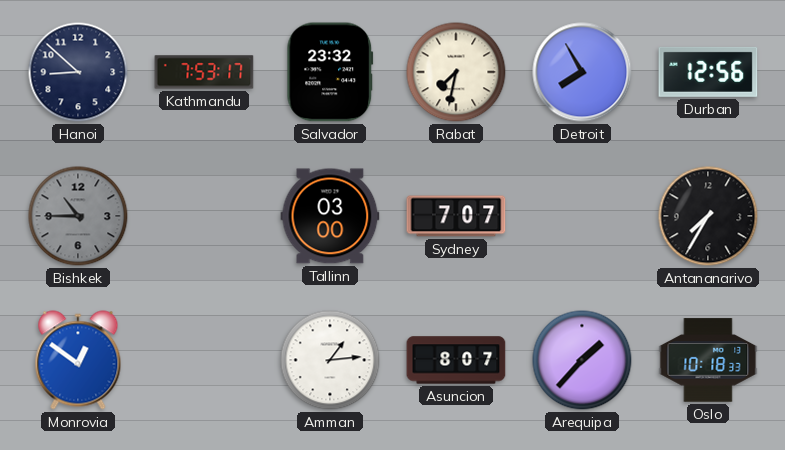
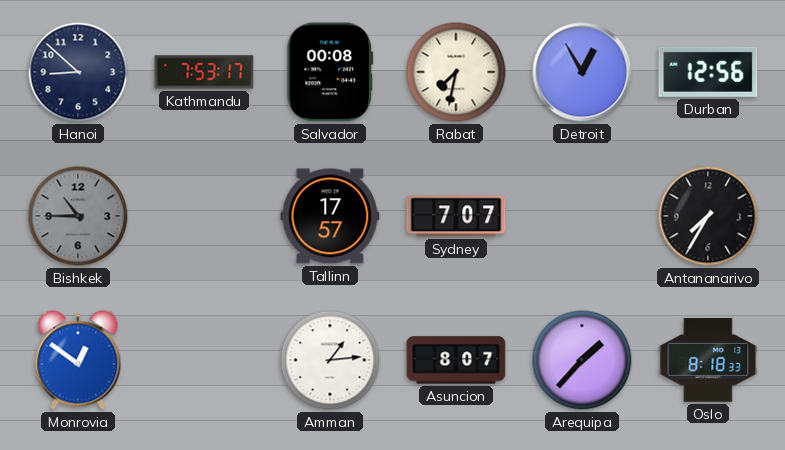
Salvador: 23:32 -> 00:08 (330, 72)
Detroit: 7:55 -> 12:55 (582, 72)
Tallinn: 03:00 -> 17:57 (330, 216)
Oslo: 10:18 -> 8:18 (708, 360)
